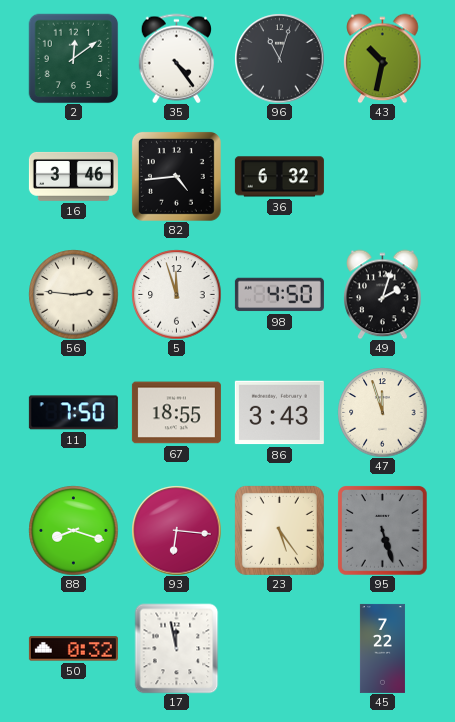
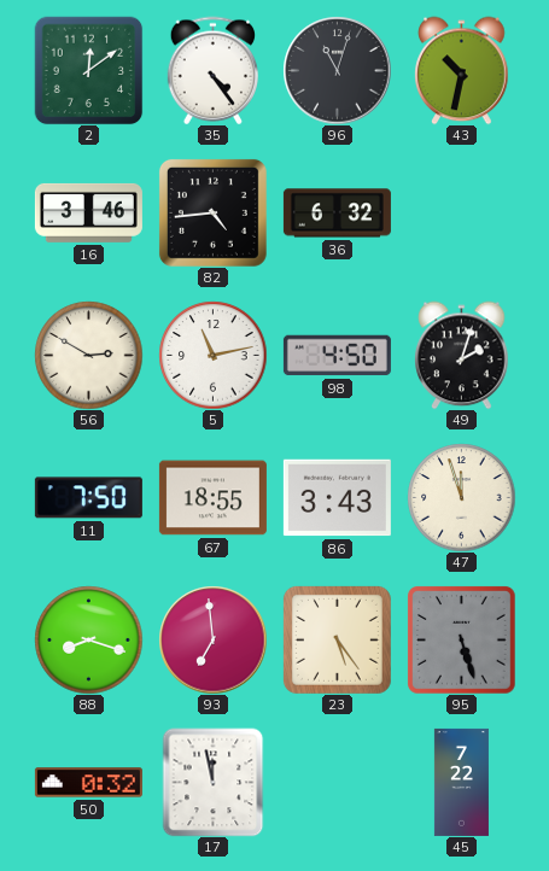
56: 2:46 -> 2:50 (88, 355)
5: 11:57 -> 11:13 (212, 355)
93: 6:16 -> 6:59 (212, 639)
